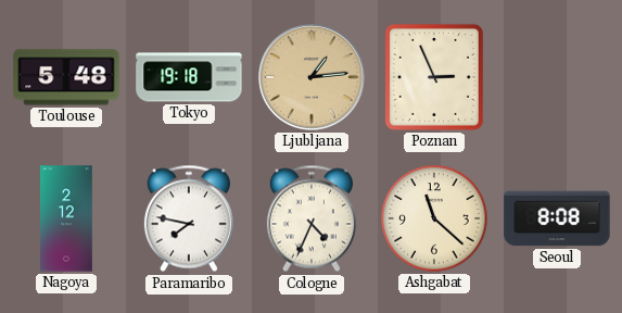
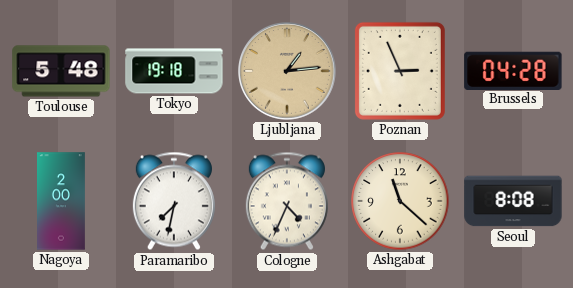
Brussels: none -> 04:28 (513, 70)
Nagoya: 2:12 -> 2:00 (62, 201)
Paramaribo: 7:47 -> 7:32 (174, 201)
